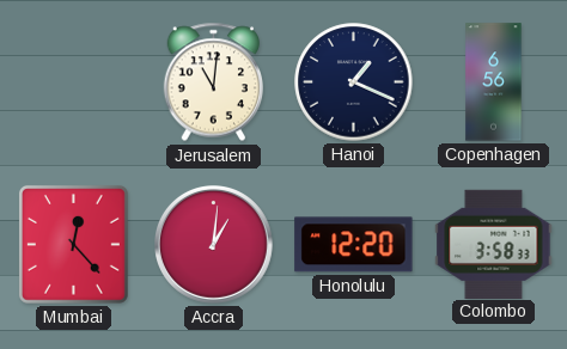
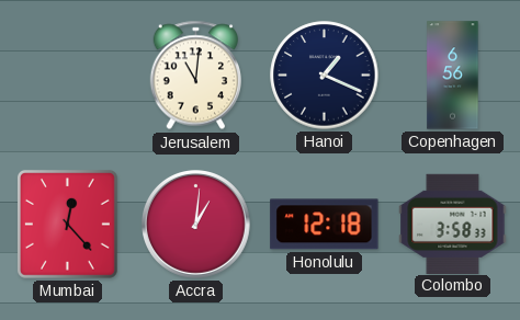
Honolulu: 12:20 -> 12:18 (325, 225)
